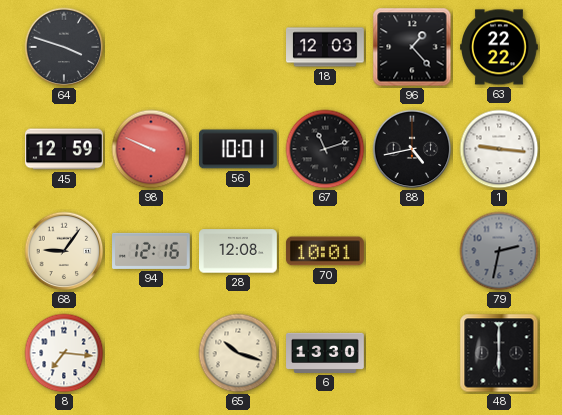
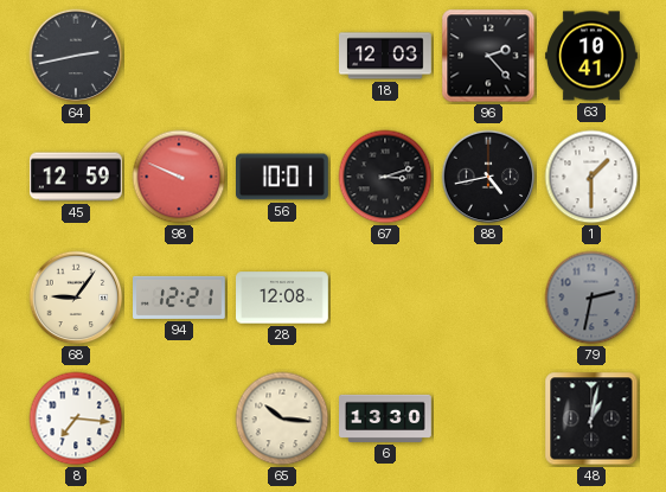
64: 3:48 -> 2:43 (76, 56)
96: 1:23 -> 2:23 (488, 56)
63: 22:22 -> 10:41 (593, 56)
67: 11:12 -> 3:12 (385, 177)
1: 9:16 -> 1:30 (591, 177)
94: 12:16 -> 12:21 (180, 298)
70: 10:01 -> none (325, 251)
65: 10:18 -> 10:16 (282, 418)
48: 6:00 -> 1:02 (591, 418)
